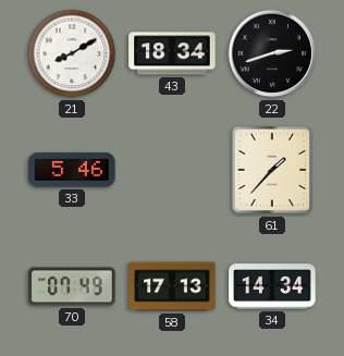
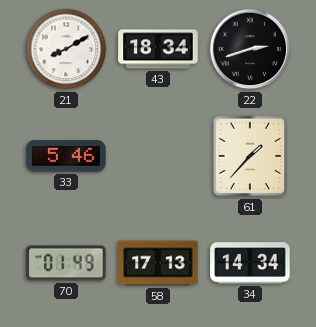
70: 07:49 -> 01:49 (66, 263)
